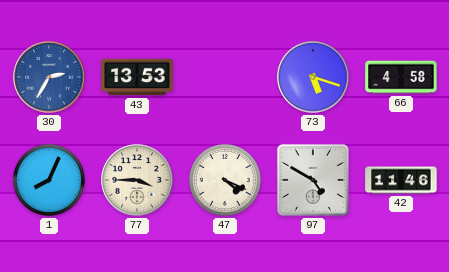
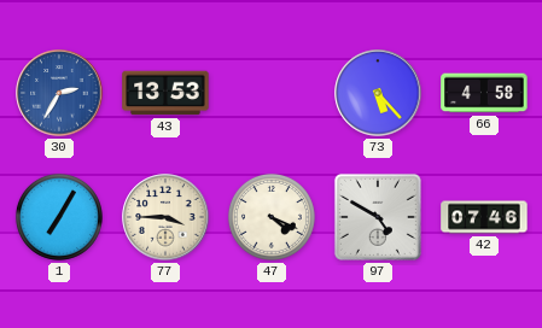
73: 5:18 -> 5:23 (378, 93)
1: 8:04 -> 7:05 (59, 217)
42: 11:46 -> 07:46 (484, 217)
